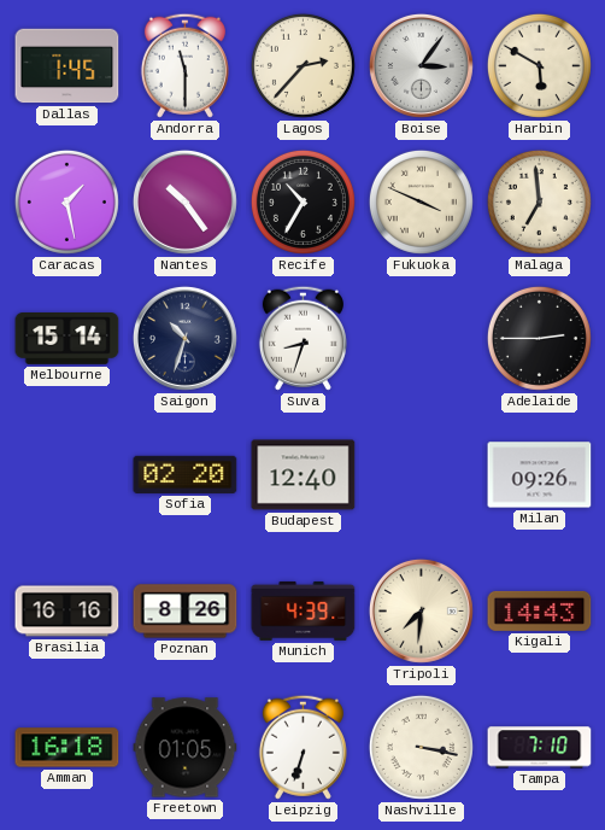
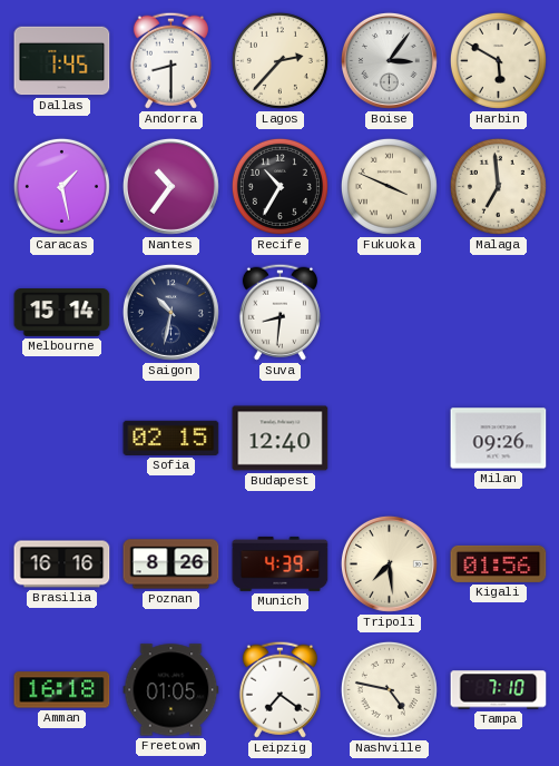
Andorra: 11:30 -> 8:30 (170, 60)
Nantes: 10:24 -> 10:36 (170, 186)
Saigon: 10:33 -> 10:32 (170, 312)
Suva: 8:33 -> 8:31 (279, 312)
Adelaide: 2:45 -> none (539, 338)
Sofia: 02:20 -> 02:15 (171, 438)
Tripoli: 7:31 -> 7:29 (389, 563)
Kigali: 14:43 -> 01:56 (499, 563)
Leipzig: 6:33 -> 7:21 (279, 689)
Nashville: 3:17 -> 4:47 (389, 689)
